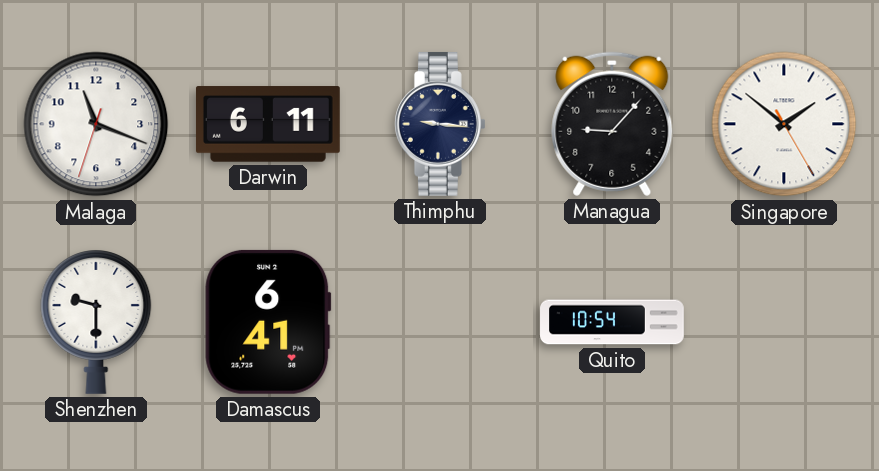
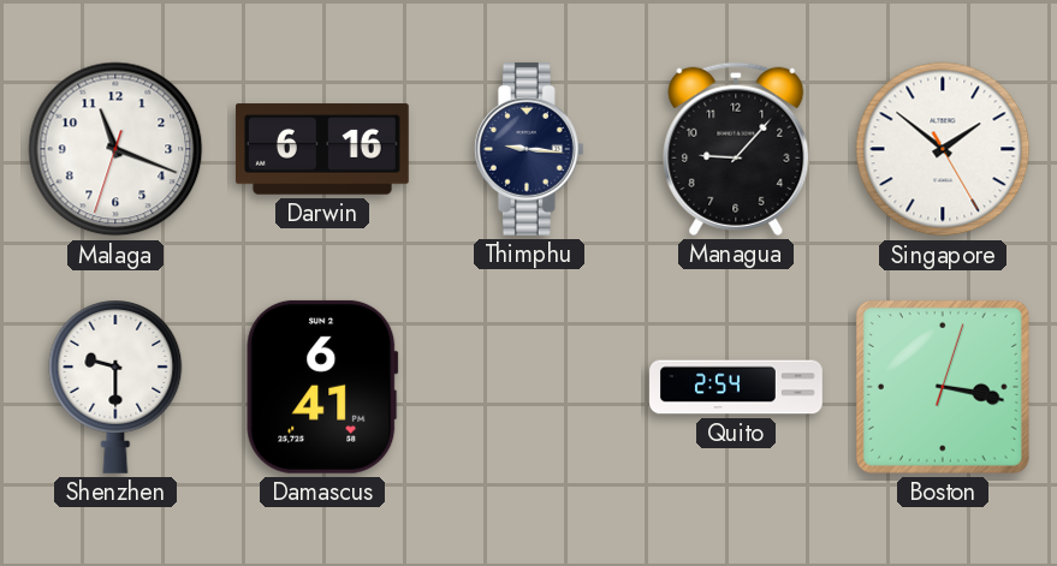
Darwin: 6:11 -> 6:16 (322, 149)
Quito: 10:54 -> 2:54 (736, 387)
Boston: none -> 3:17 (943, 387)
